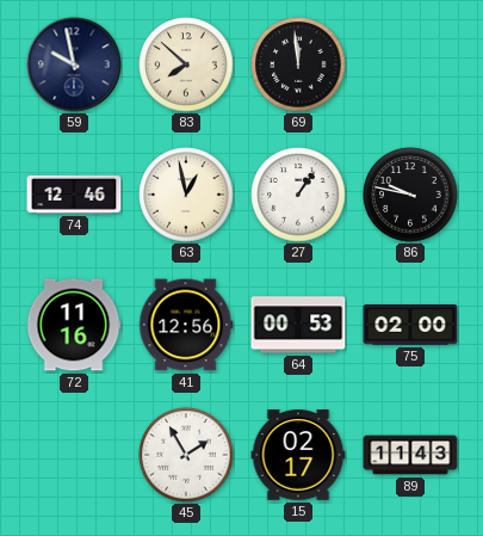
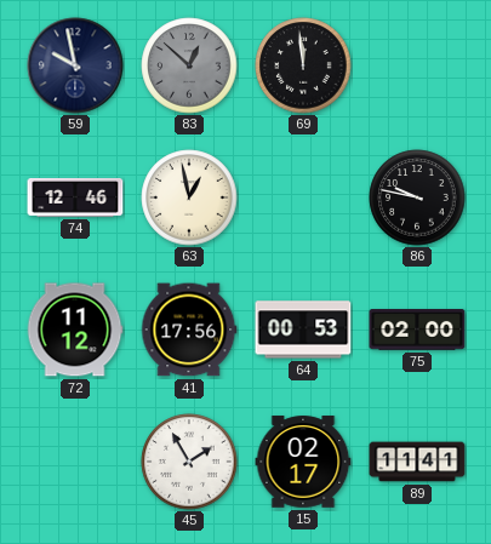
83: 7:52 -> 12:52 (189, 65)
83 dial: cream -> grey (189, 65)
27: 1:06 -> none (298, 195)
72: 11:16 -> 11:12 (75, 330)
41: 12:56 -> 17:56 (189, 330)
89: 11:43 -> 11:41 (417, 462)
